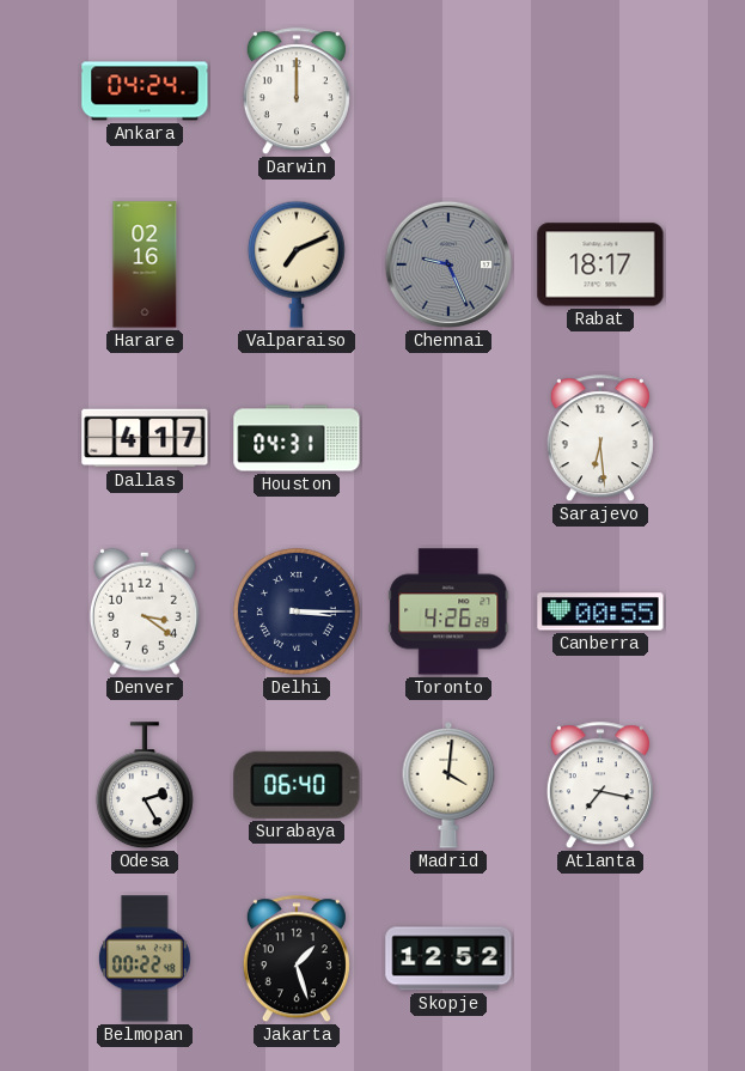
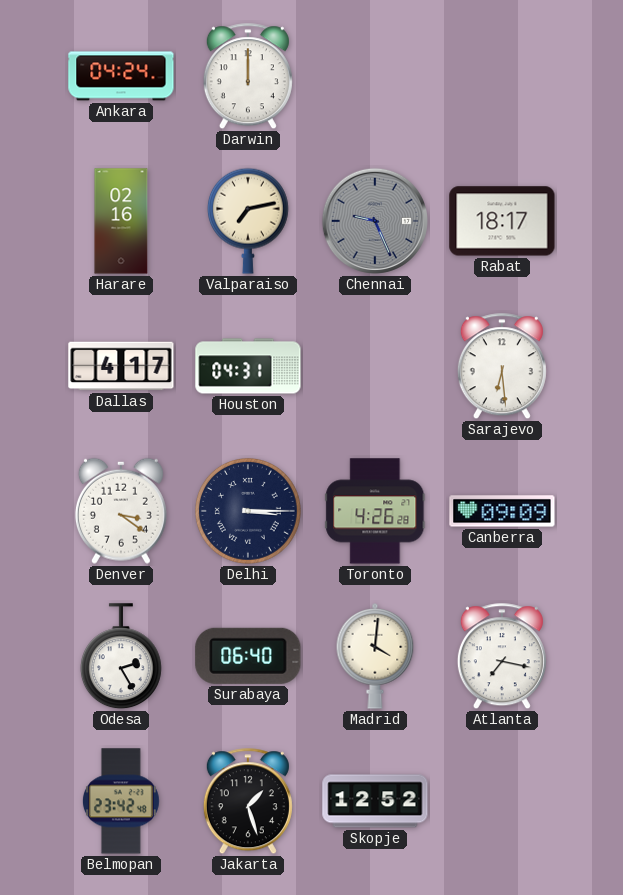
Valparaiso: 7:11 -> 7:13 (248, 221)
Canberra: 00:55 -> 09:09 (502, 511)
Belmopan: 00:22 -> 23:42 (121, 801)
